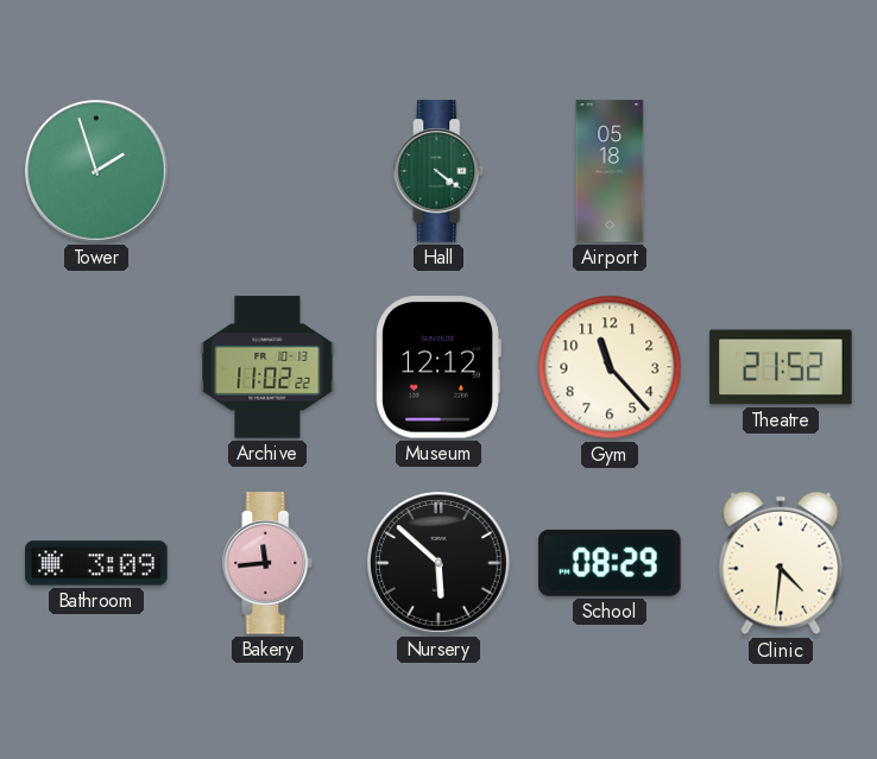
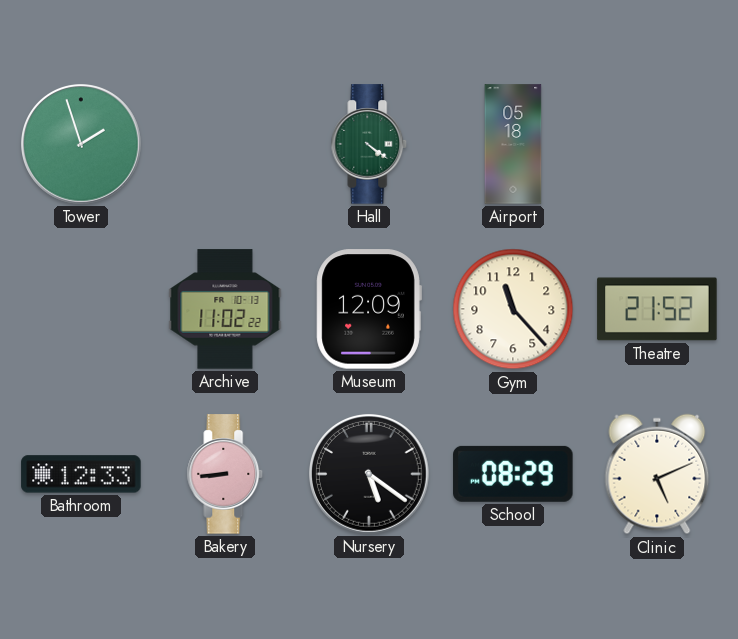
Museum: 12:12 -> 12:09 (369, 309)
Bathroom: 3:09 -> 12:33 (81, 474)
Bakery: 11:44 -> 8:44 (225, 474)
Nursery: 5:52 -> 5:21 (370, 475)
Clinic: 4:31 -> 5:11 (657, 474)
